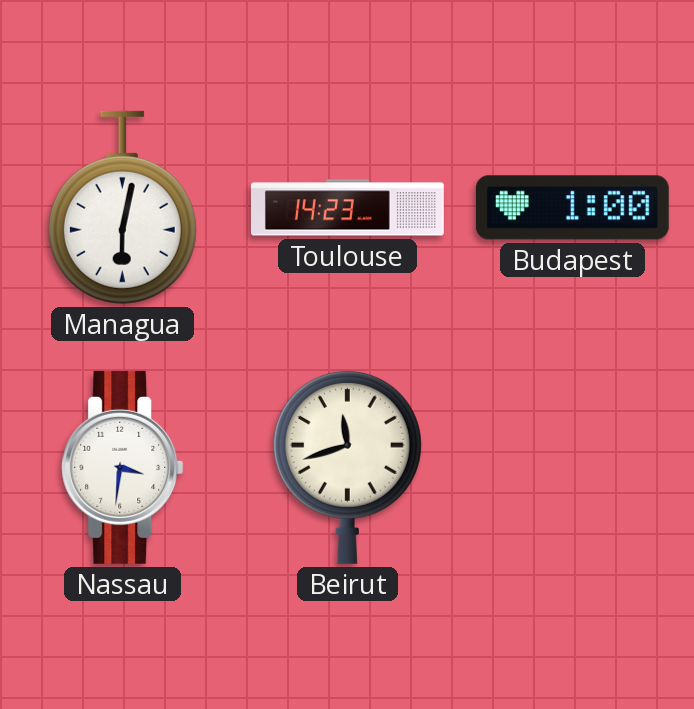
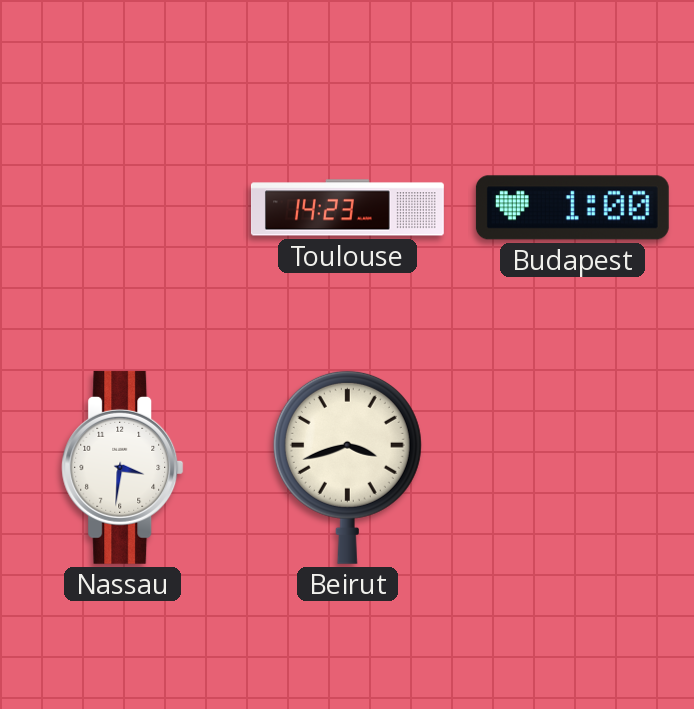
Managua: 6:02 -> none (122, 207)
Beirut: 11:42 -> 3:42 (347, 467)
